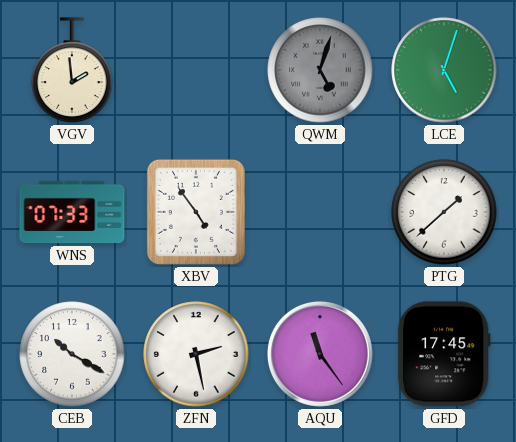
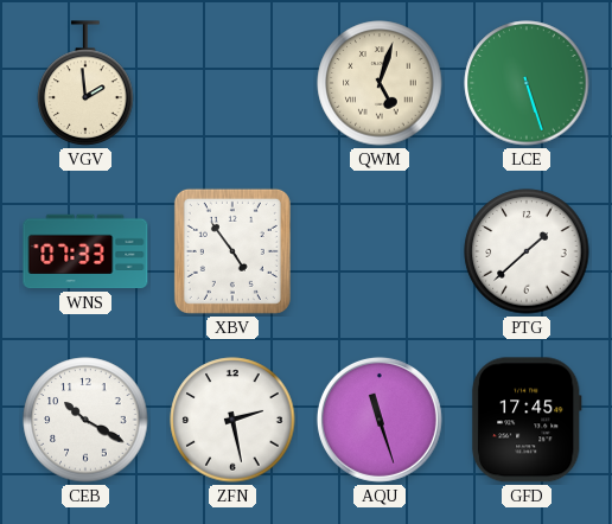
QWM dial: grey -> cream (380, 83)
LCE: 5:03 -> 5:27 (527, 83)
AQU: 11:24 -> 11:27 (380, 420)
